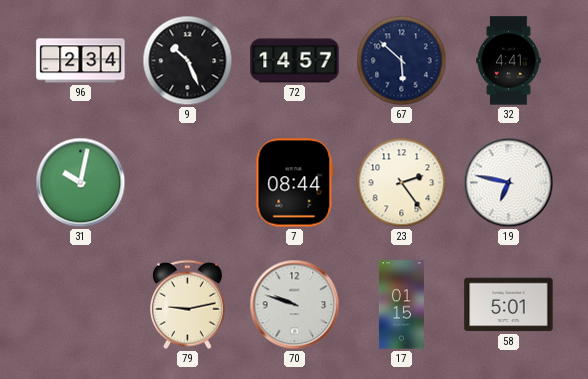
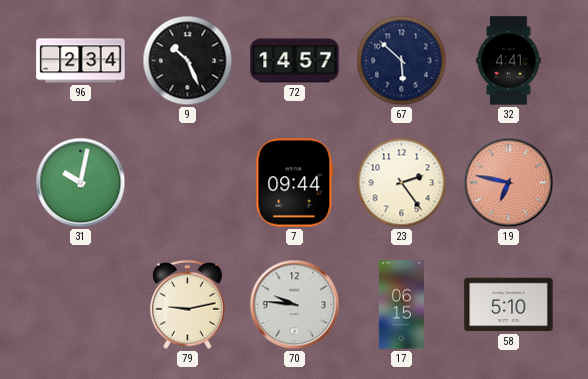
7: 08:44 -> 09:44 (295, 183)
19 dial: white -> salmon (509, 183)
70: 9:48 -> 9:46 (295, 305)
17: 01:15 -> 06:15 (401, 305)
58: 5:01 -> 5:10 (509, 305)
